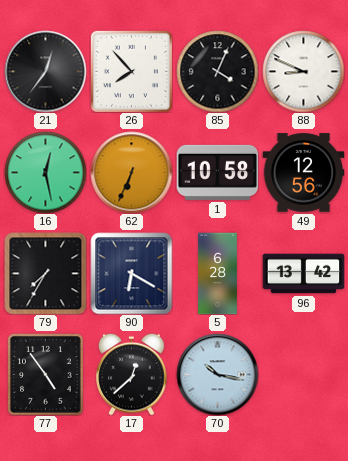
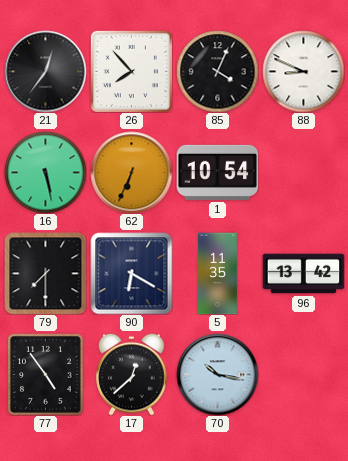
16: 12:28 -> 5:28 (45, 172)
1: 10:58 -> 10:54 (217, 172)
49: 12:56 -> none (303, 173)
79: 7:35 -> 7:30 (45, 273)
5: 6:28 -> 11:35 (218, 273)
